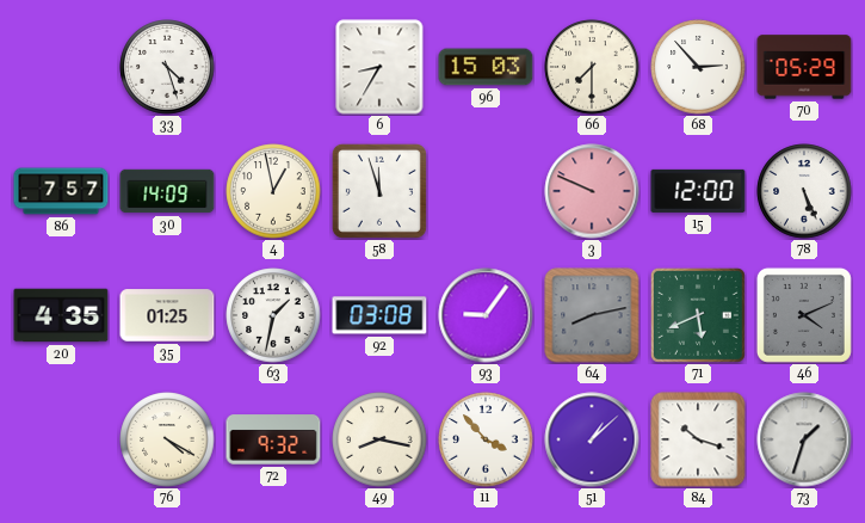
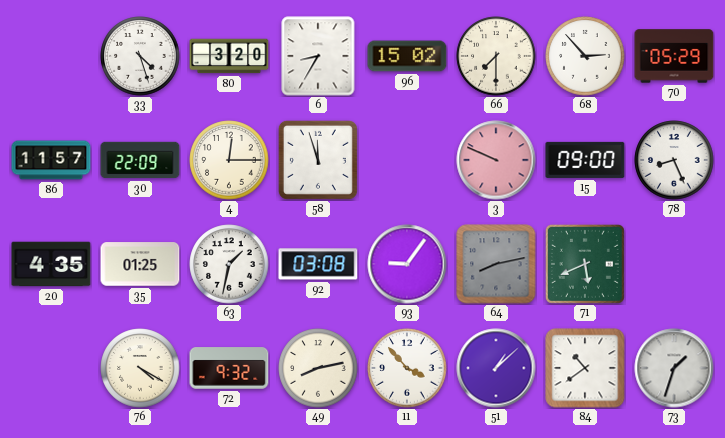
80: none -> 3:20 (229, 56)
96: 15:03 -> 15:02 (407, 56)
86: 7:57 -> 11:57 (51, 160)
30: 14:09 -> 22:09 (140, 160)
4: 12:58 -> 12:15 (229, 160)
15: 12:00 -> 09:00 (585, 160)
78: 5:26 -> 8:26 (674, 160)
46: 4:11 -> none (804, 315)
49: 8:17 -> 8:13 (318, 368)
84: 10:18 -> 10:39 (585, 368)
